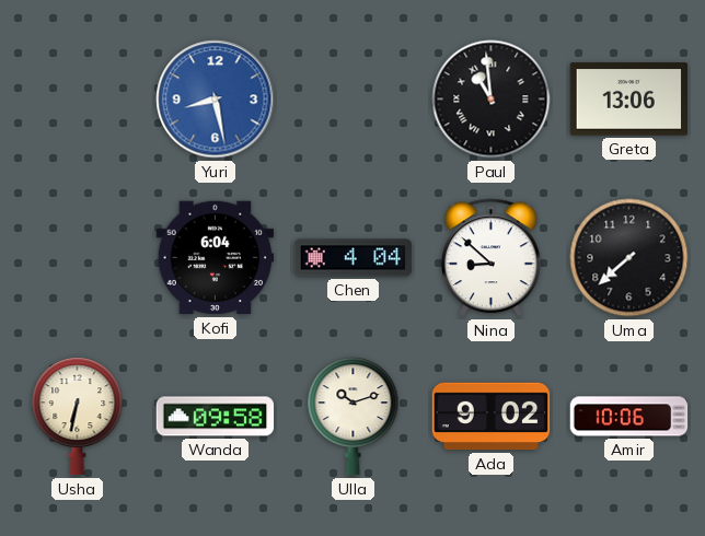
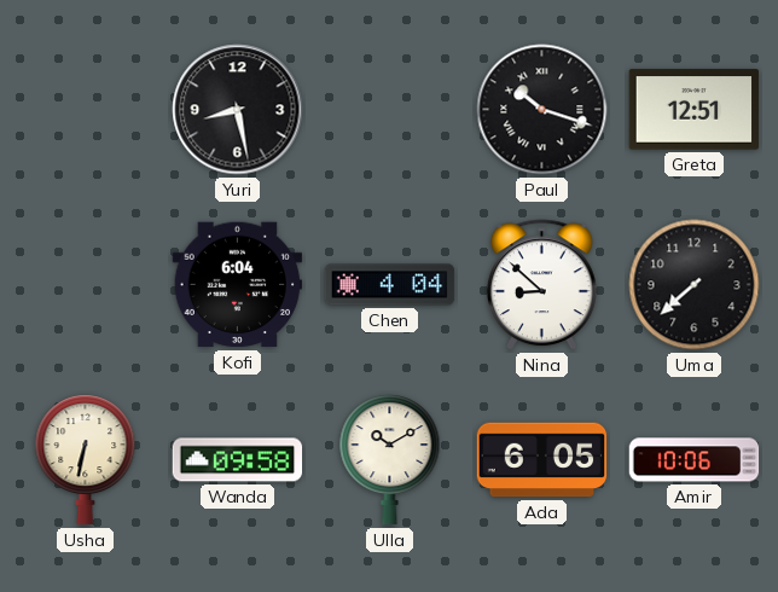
Yuri dial: blue -> black (238, 110)
Paul: 10:59 -> 10:18 (542, 110)
Greta: 13:06 -> 12:51 (695, 110)
Ulla: 10:12 -> 10:10 (390, 460)
Ada: 9:02 -> 6:05 (542, 460)
